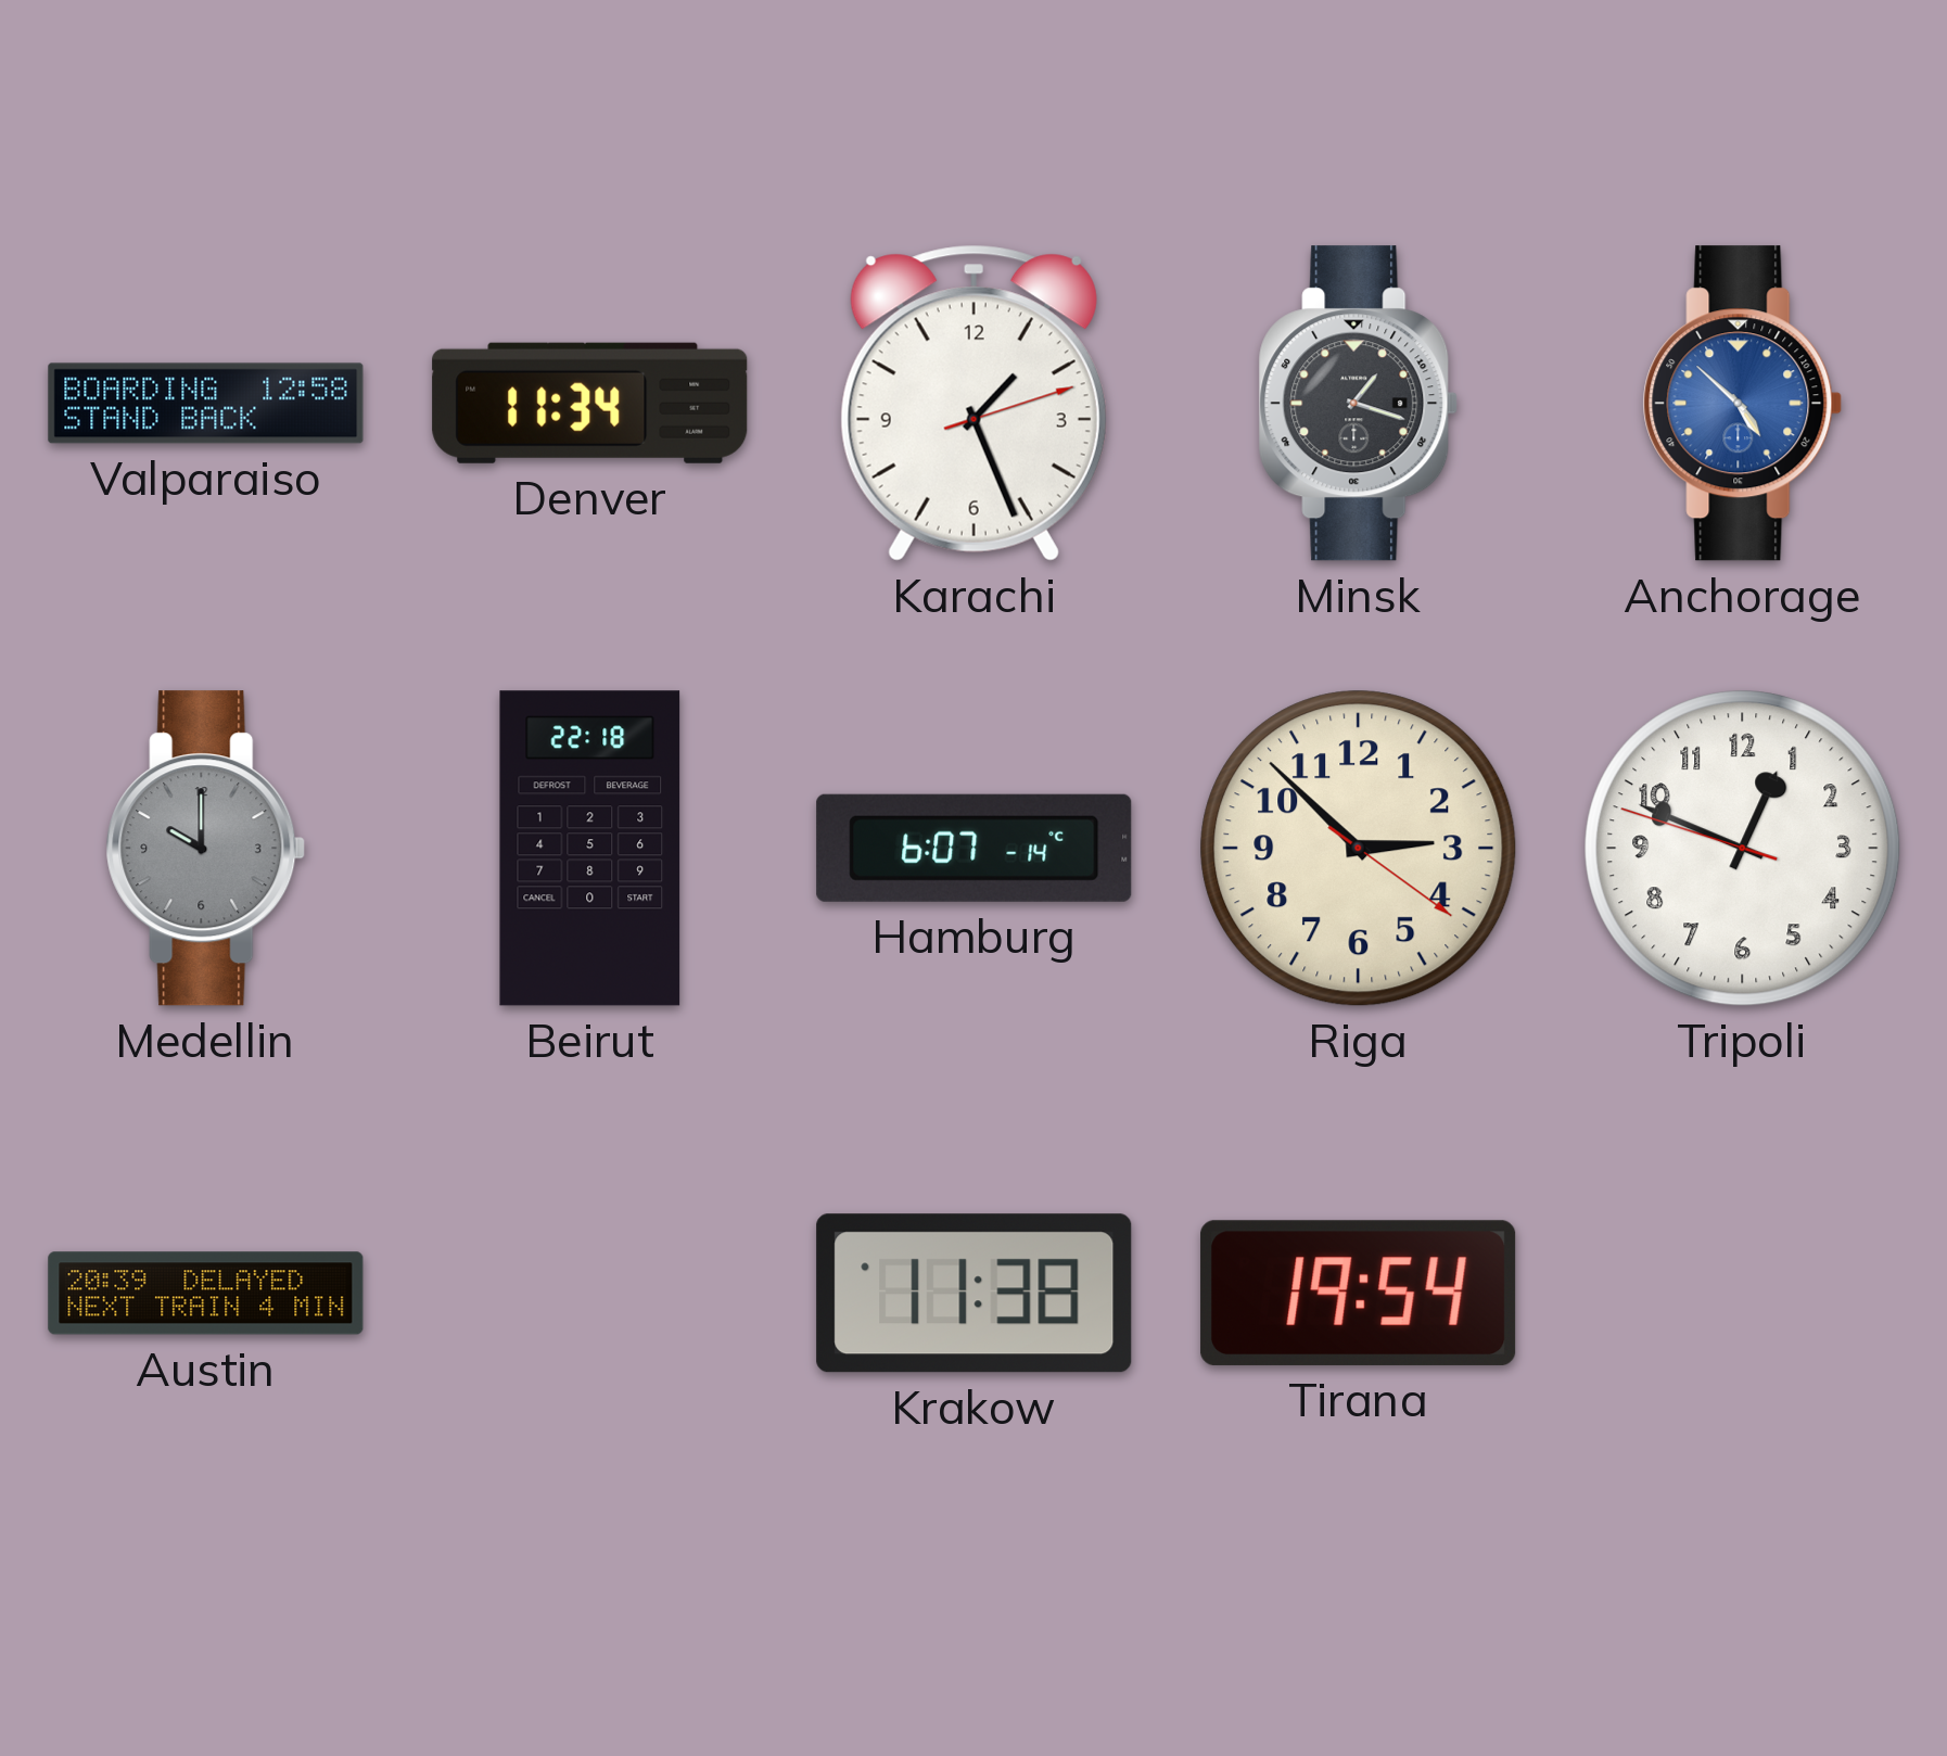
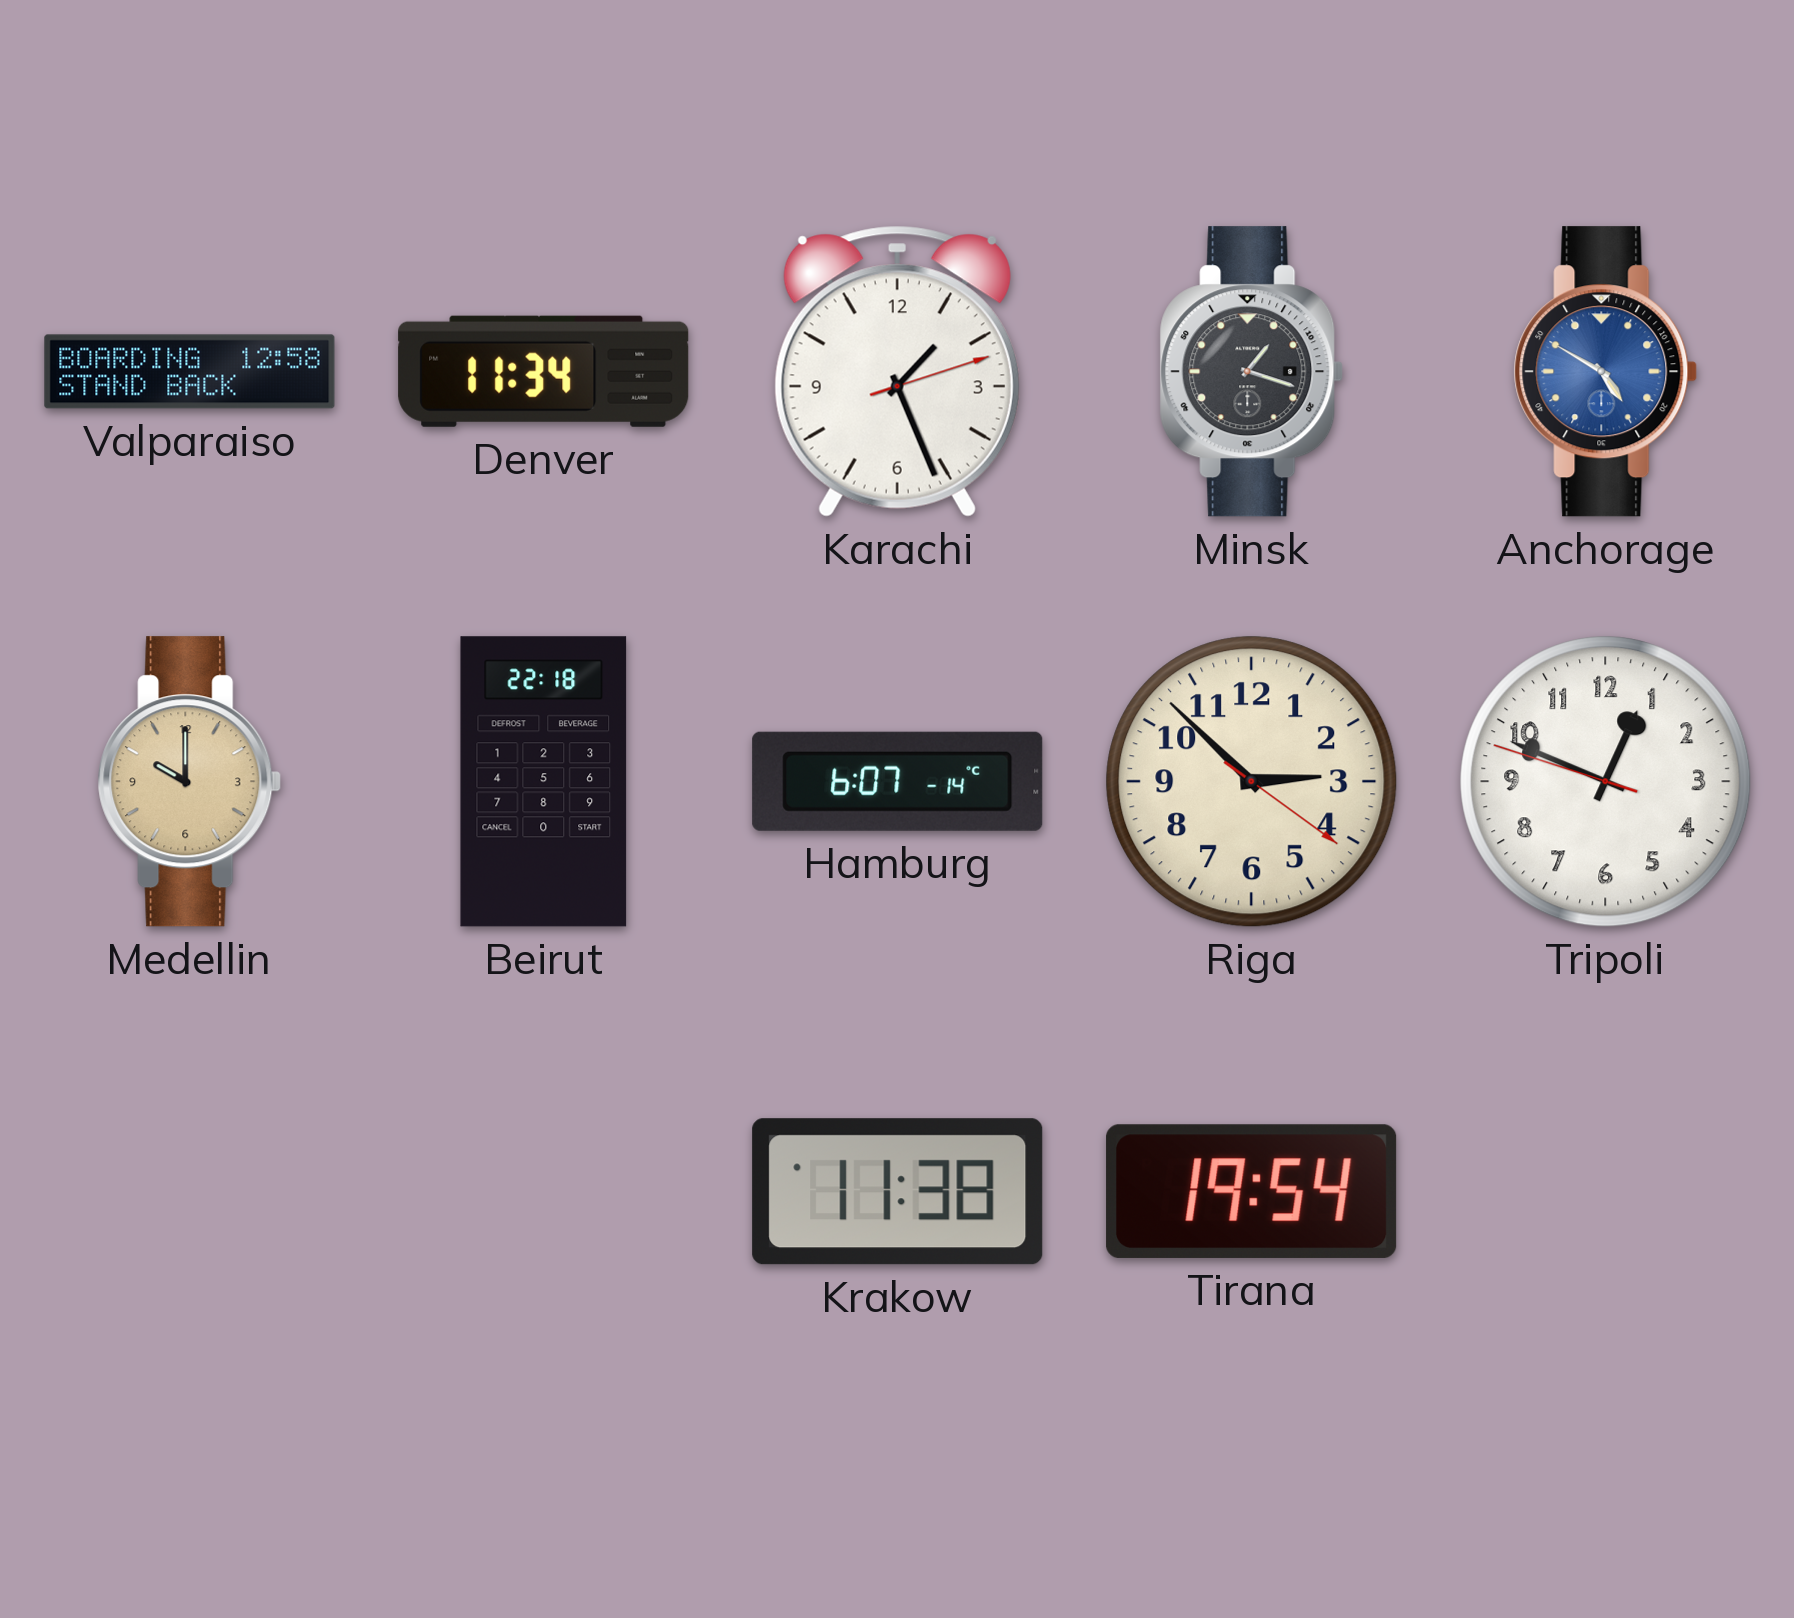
Anchorage: 4:52 -> 4:50 (1606, 372)
Medellin dial: grey -> champagne (190, 782)
Austin: 20:39 -> none (206, 1294)
